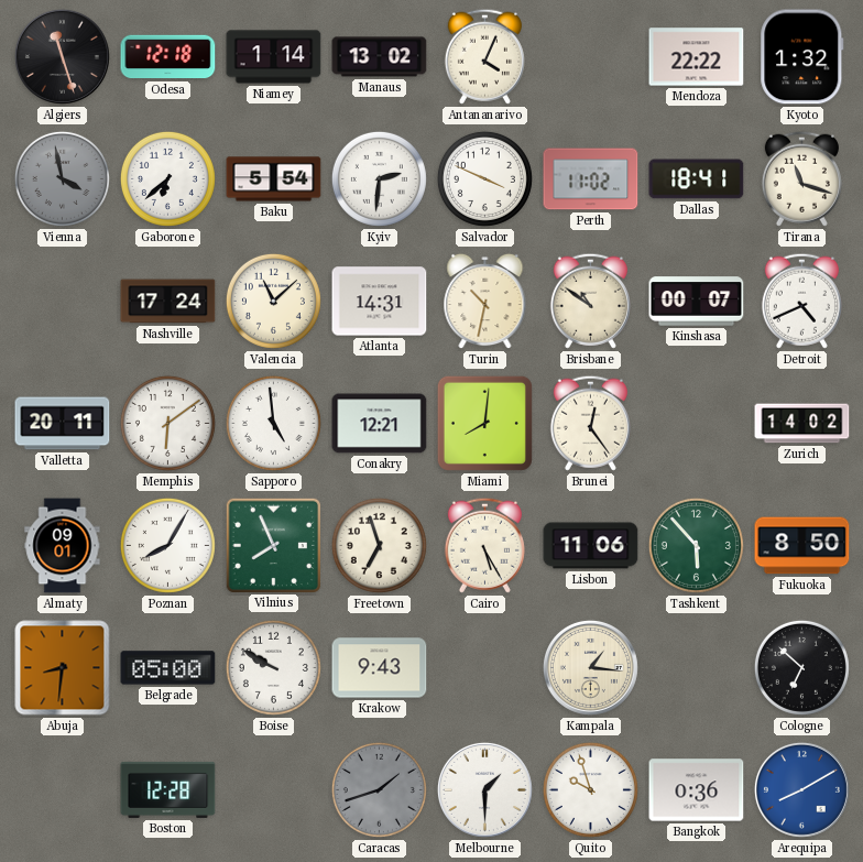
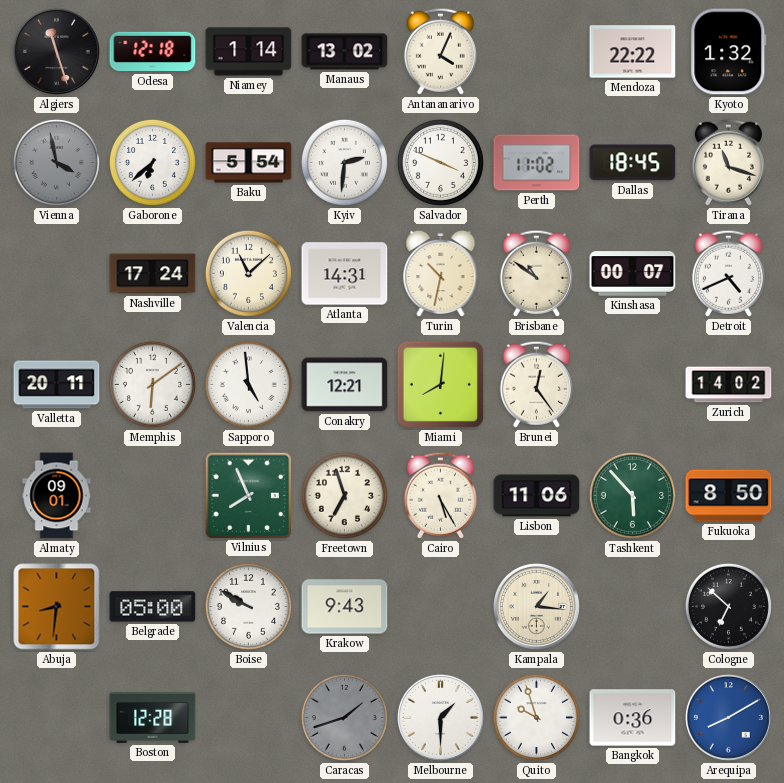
Dallas: 18:41 -> 18:45 (633, 163)
Poznan: 8:05 -> none (167, 545)
